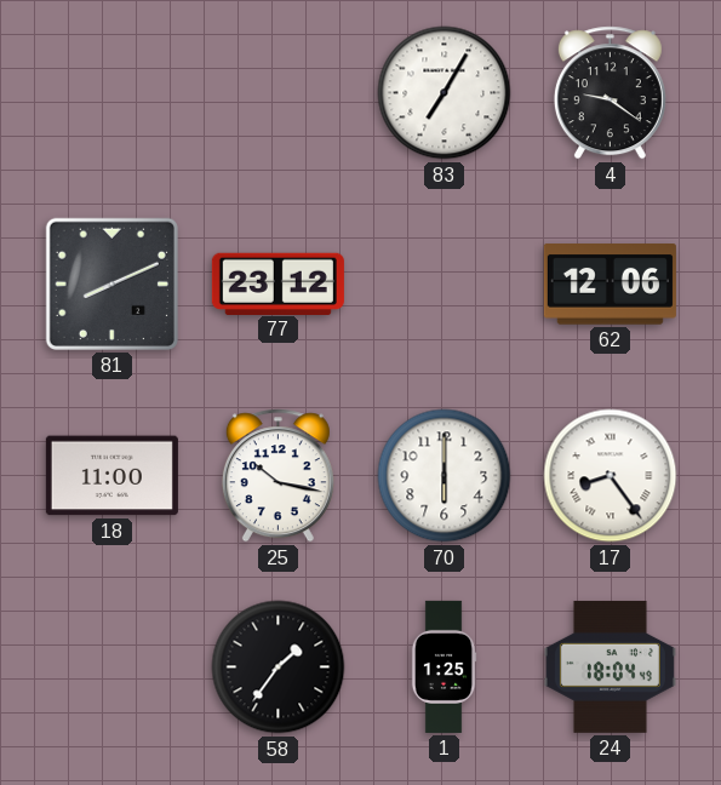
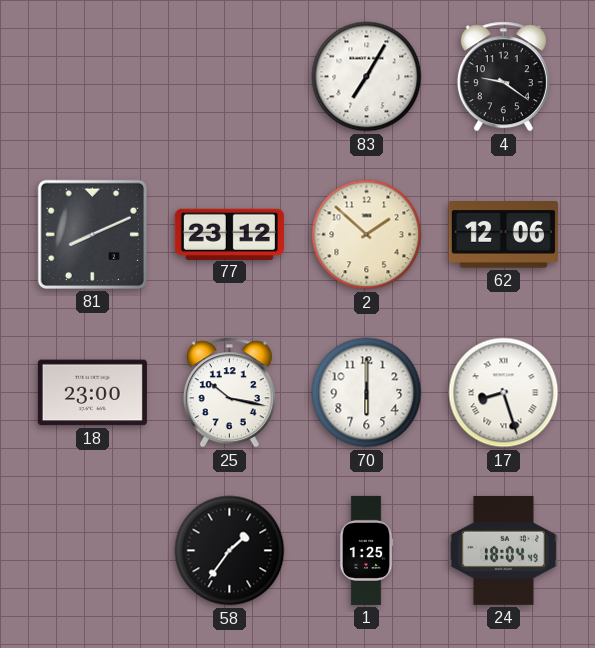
2: none -> 1:52 (367, 235)
18: 11:00 -> 23:00 (92, 393)
17: 8:24 -> 8:27 (504, 393)
